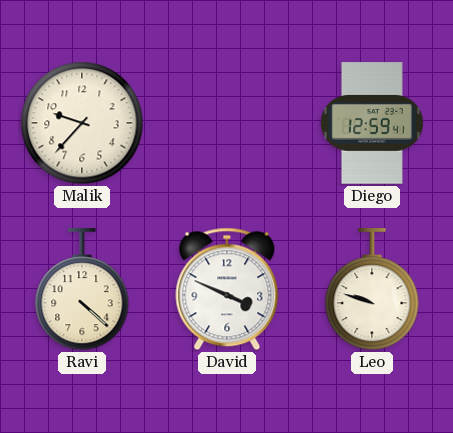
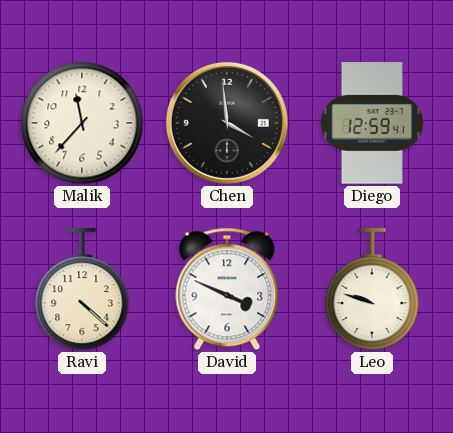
Malik: 9:37 -> 11:37 (82, 123)
Chen: none -> 3:59 (227, 123)
